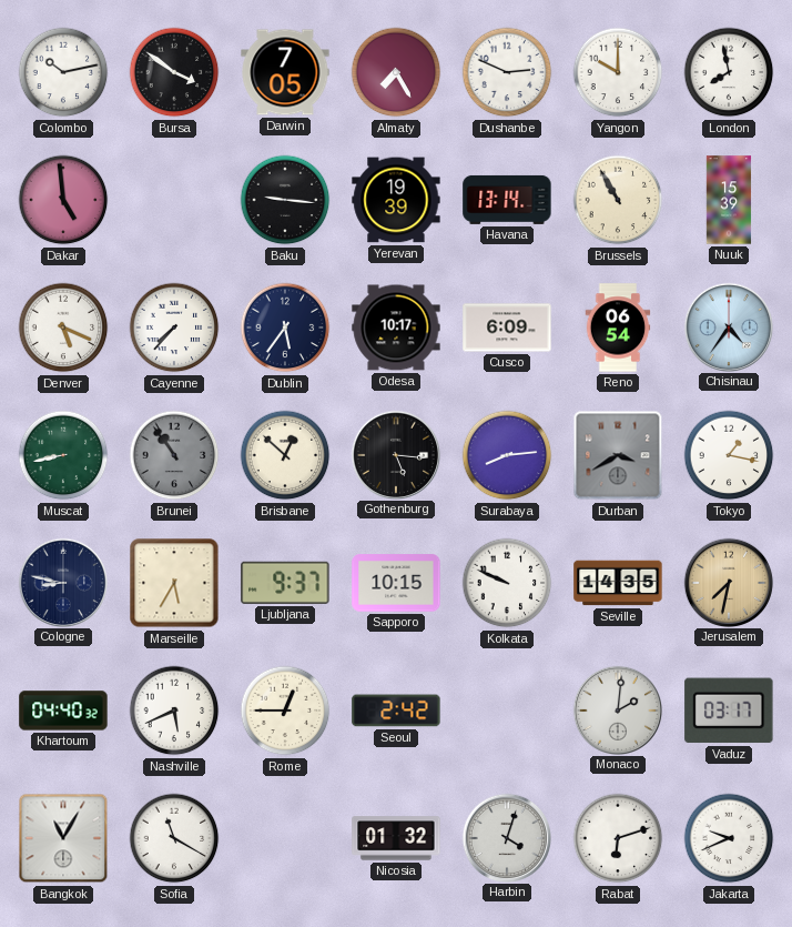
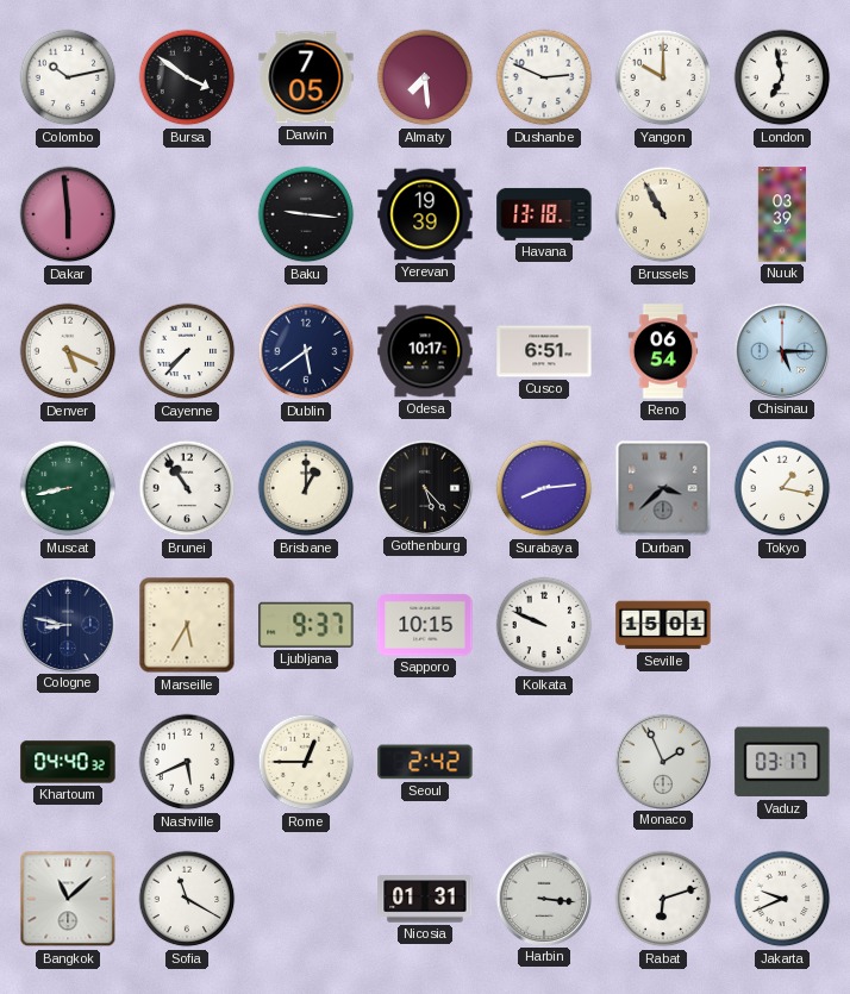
Almaty: 7:25 -> 7:29 (425, 77)
London: 7:58 -> 6:58 (782, 77)
Dakar: 4:59 -> 5:59 (68, 214)
Havana: 13:14 -> 13:18 (544, 214)
Nuuk: 15:39 -> 03:39 (782, 214)
Dublin: 5:36 -> 5:39 (306, 351)
Cusco: 6:09 -> 6:51 (544, 351)
Chisinau: 4:36 -> 5:15 (782, 350)
Brunei dial: grey -> white (187, 488)
Brisbane: 12:52 -> 1:00 (306, 488)
Gothenburg: 5:16 -> 5:23 (425, 487)
Durban: 3:40 -> 3:38 (663, 488)
Seville: 14:35 -> 15:01 (663, 625)
Jerusalem: 7:32 -> none (729, 582)
Monaco: 2:01 -> 1:56 (663, 761)
Bangkok: 11:05 -> 11:08 (68, 899)
Nicosia: 01:32 -> 01:31 (425, 899)
Harbin: 4:03 -> 3:16 (544, 898)
